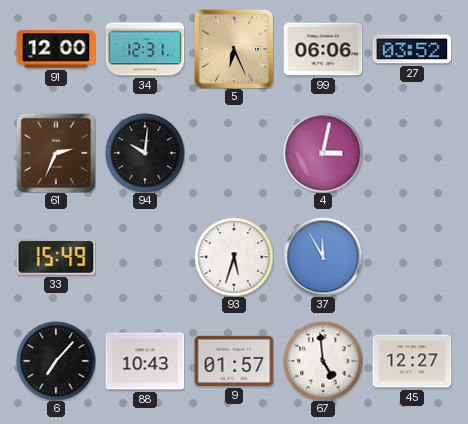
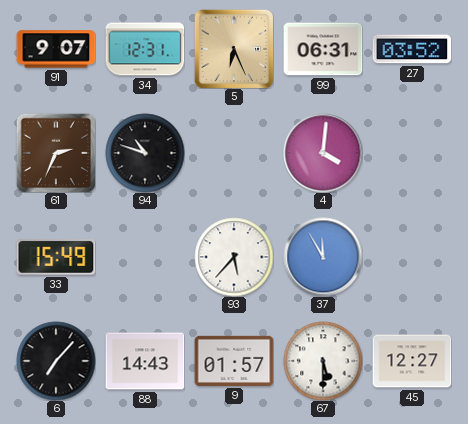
91: 12:00 -> 9:07 (56, 49)
99: 06:06 -> 06:31 (323, 49)
94: 10:01 -> 10:48 (145, 153)
4: 3:02 -> 4:01 (323, 153)
93: 5:33 -> 5:37 (234, 257)
88: 10:43 -> 14:43 (145, 361)
67: 4:59 -> 5:30 (323, 361)
